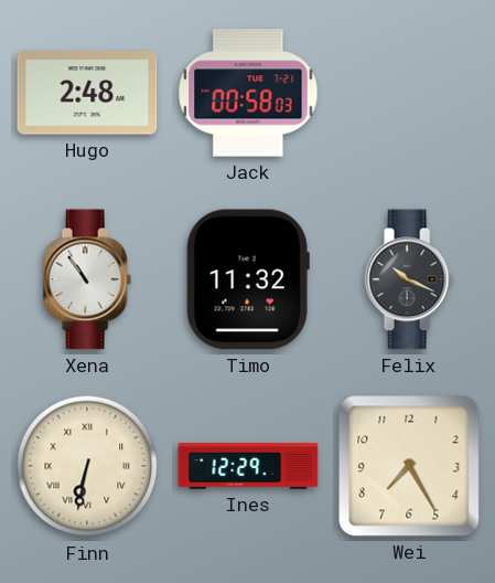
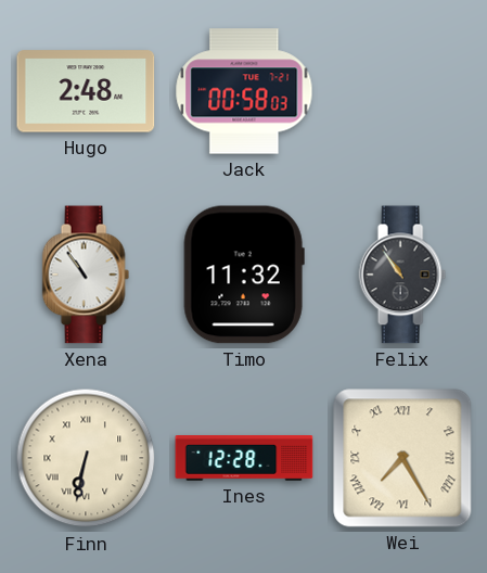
Felix: 10:19 -> 10:54 (402, 275)
Ines: 12:29 -> 12:28 (244, 459)
Wei numerals: Arabic -> Roman (402, 458)
